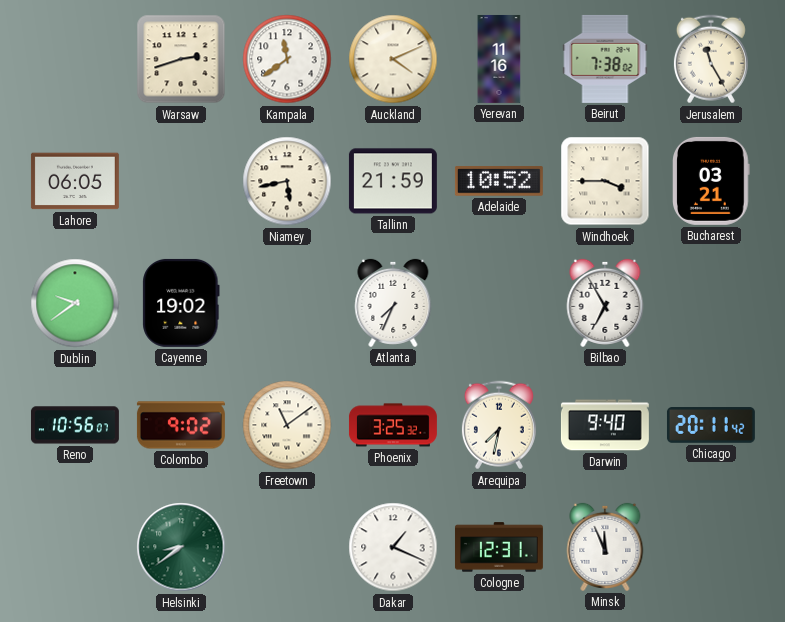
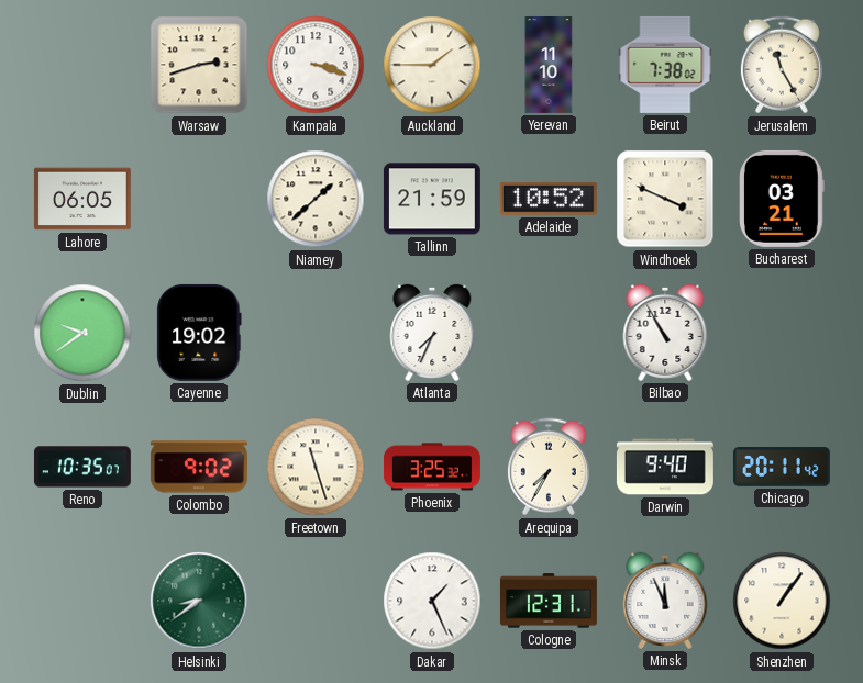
Kampala: 11:39 -> 3:18 (316, 65)
Auckland: 4:11 -> 1:45 (432, 65)
Yerevan: 11:16 -> 11:10 (549, 65)
Niamey: 5:43 -> 1:38 (316, 199)
Windhoek: 3:45 -> 3:49 (665, 199)
Bilbao: 6:55 -> 10:55 (665, 333)
Reno: 10:56 -> 10:35 (82, 467)
Freetown: 11:09 -> 11:27 (316, 467)
Arequipa: 7:32 -> 7:35 (549, 467)
Dakar: 1:19 -> 1:26 (432, 601)
Shenzhen: none -> 1:06 (782, 601)
